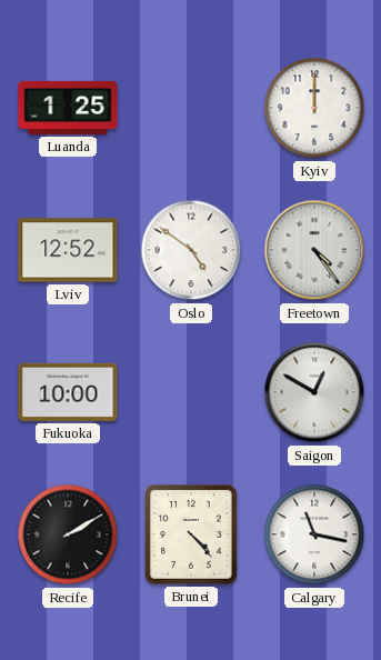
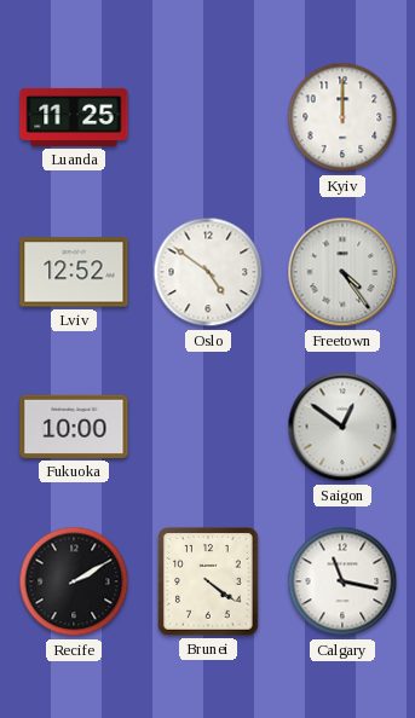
Luanda: 1:25 -> 11:25 (74, 117)
Saigon: 12:50 -> 12:51 (342, 427)
Brunei: 4:23 -> 4:21 (209, 583)
